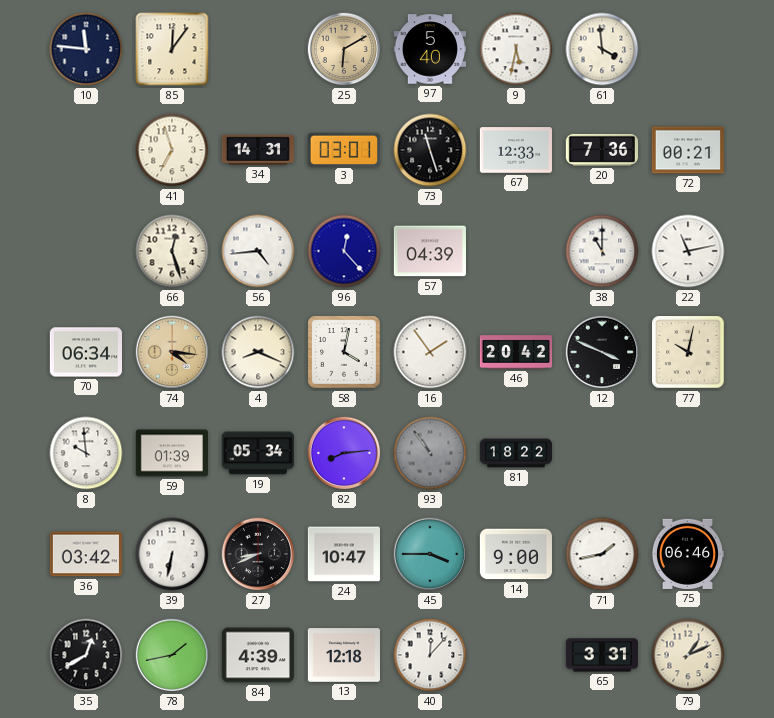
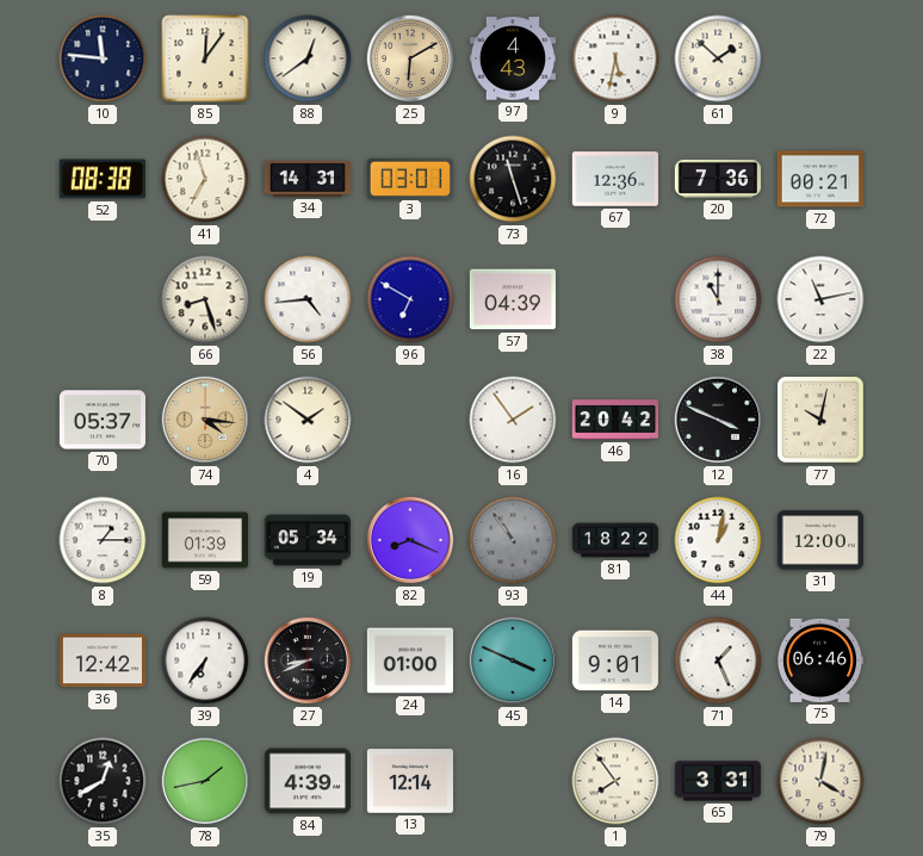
88: none -> 12:39 (308, 58)
97: 5:40 -> 4:43 (512, 58)
61: 3:59 -> 1:52 (718, 58)
52: none -> 08:38 (103, 179)
67: 12:33 -> 12:36 (614, 179)
66: 12:27 -> 8:27 (205, 299)
96: 12:23 -> 6:50 (410, 299)
70: 06:34 -> 05:37 (103, 420)
4: 8:19 -> 1:51 (308, 420)
58: 4:02 -> none (344, 352)
8: 9:59 -> 1:15 (103, 540)
82: 8:14 -> 8:19 (410, 540)
44: none -> 1:02 (718, 540)
31: none -> 12:00 (819, 540)
36: 03:42 -> 12:42 (103, 660)
39: 6:32 -> 6:36 (205, 660)
24: 10:47 -> 01:00 (410, 660)
45: 3:45 -> 3:49 (513, 660)
14: 9:00 -> 9:01 (614, 660)
71: 1:43 -> 1:26 (718, 660)
13: 12:18 -> 12:14 (410, 781)
40: 12:07 -> none (430, 655)
1: none -> 7:54 (615, 781)
79: 1:11 -> 4:02 (820, 781)
